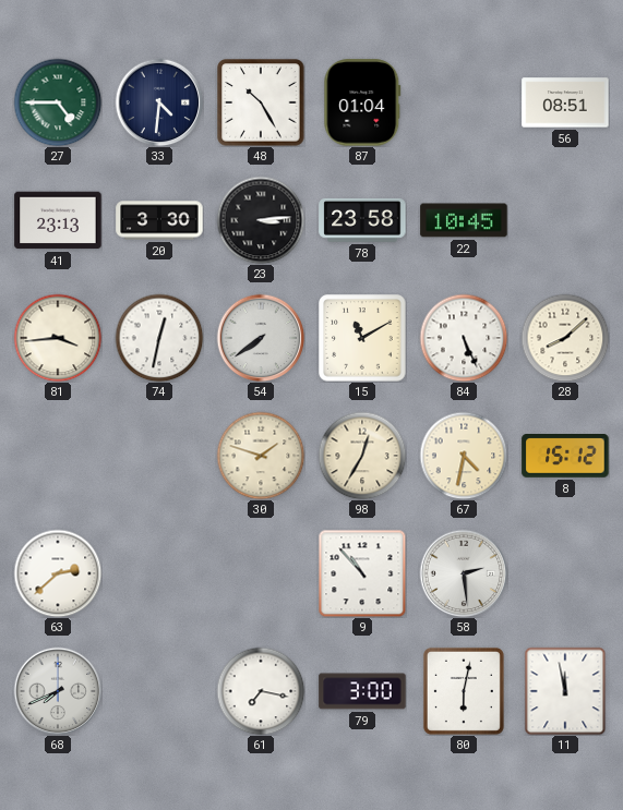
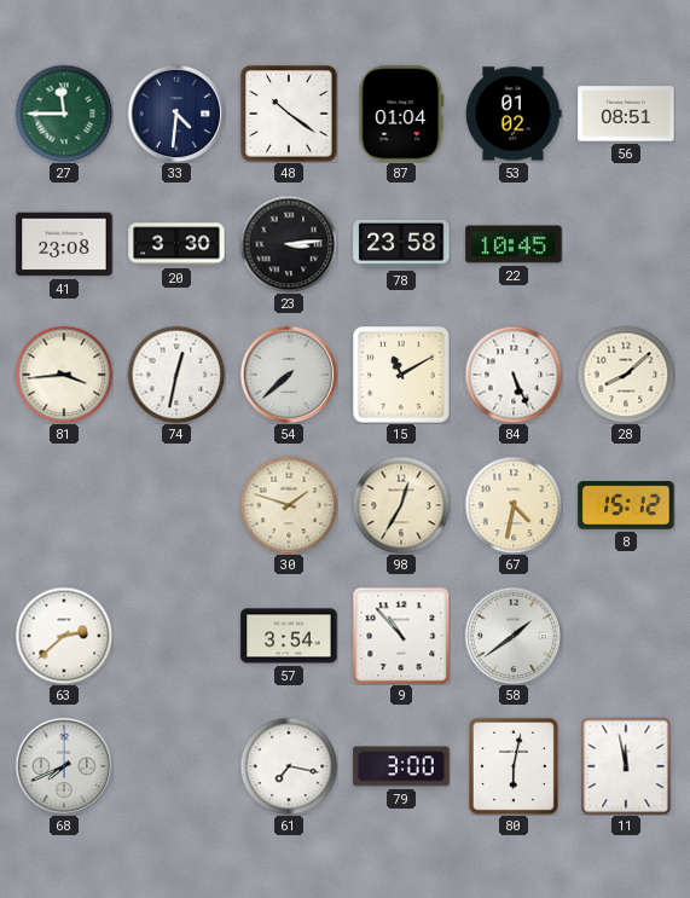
27: 4:45 -> 11:45 (64, 114)
48: 10:25 -> 10:21 (289, 114)
53: none -> 01:02 (514, 114)
41: 23:13 -> 23:08 (64, 244)
54: 7:39 -> 7:38 (289, 375)
57: none -> 3:54 (289, 636)
58: 2:29 -> 1:39 (514, 636)
